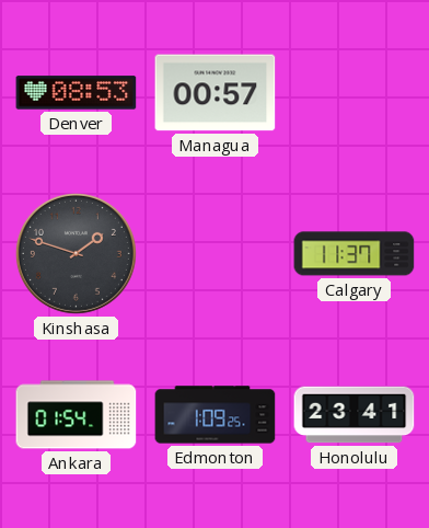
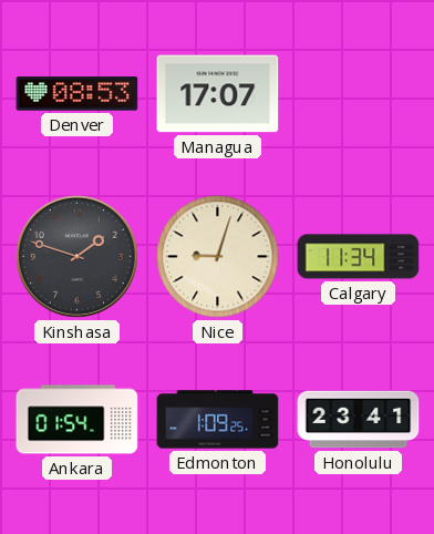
Managua: 00:57 -> 17:07 (218, 94)
Nice: none -> 9:03 (218, 257)
Calgary: 11:37 -> 11:34 (359, 257)
